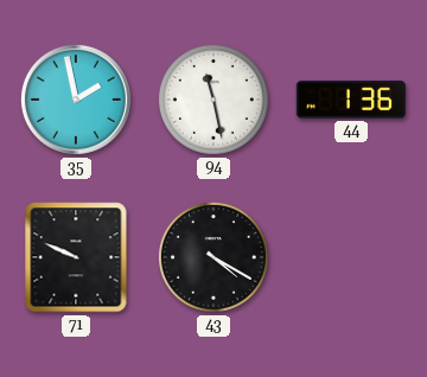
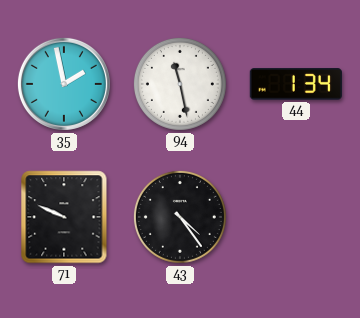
44: 1:36 -> 1:34 (296, 84)
43: 4:20 -> 4:24 (180, 217)
